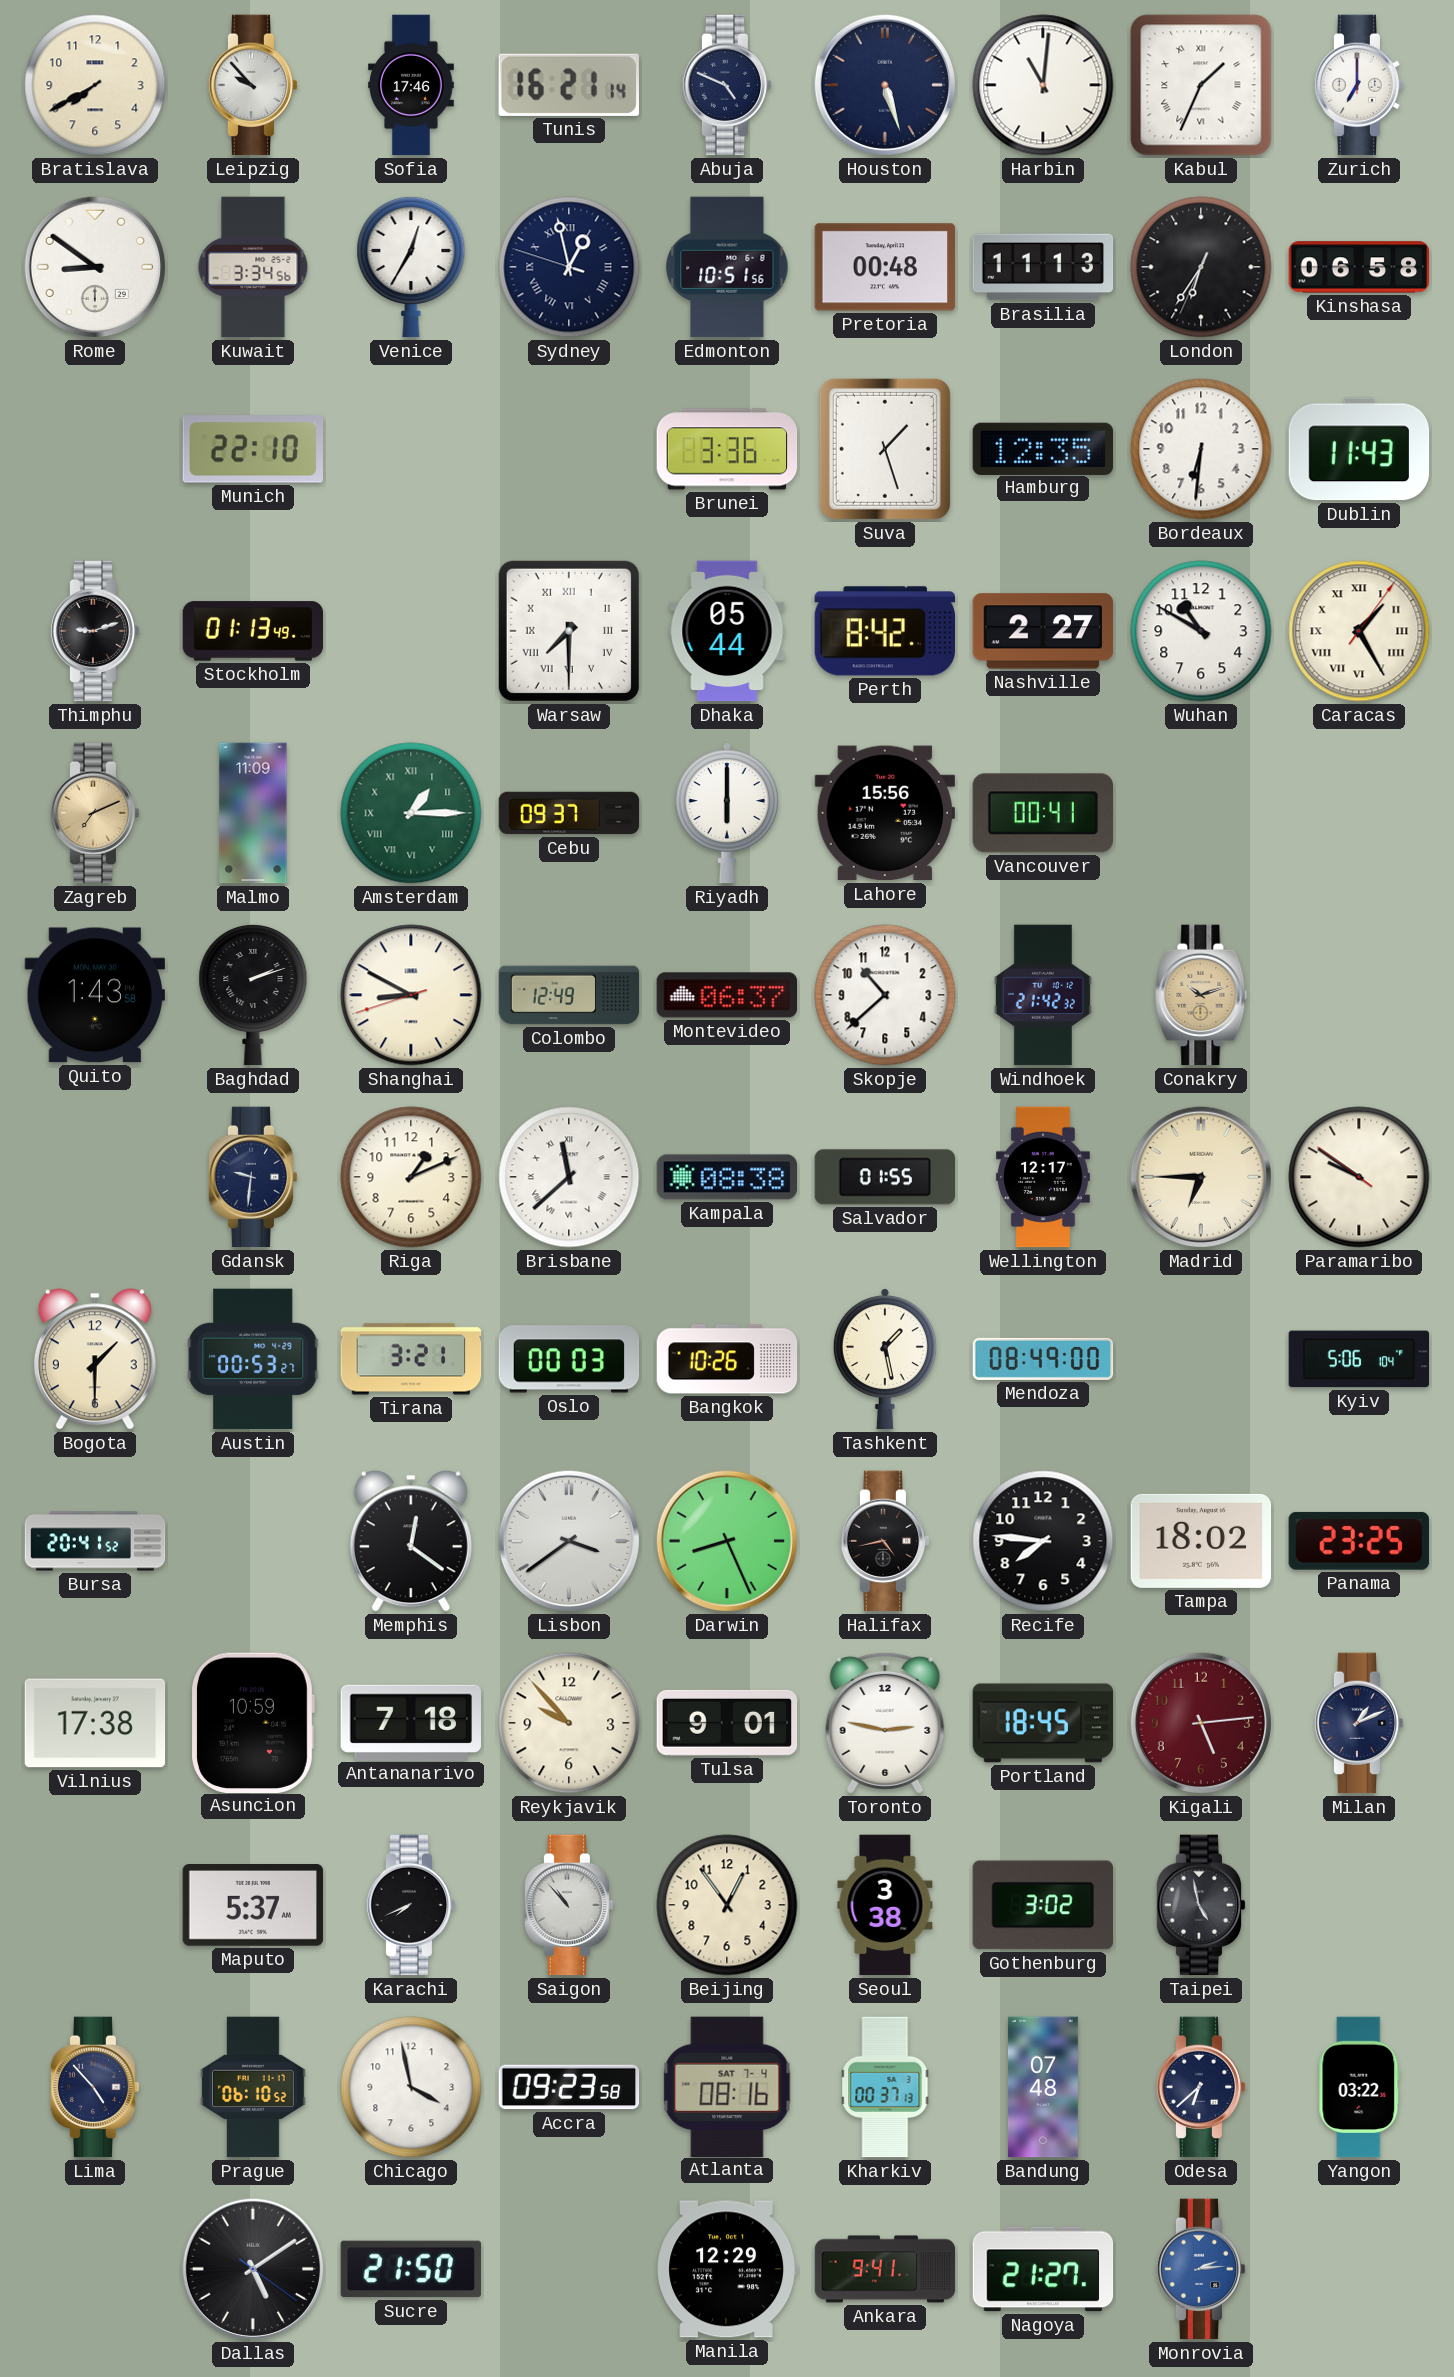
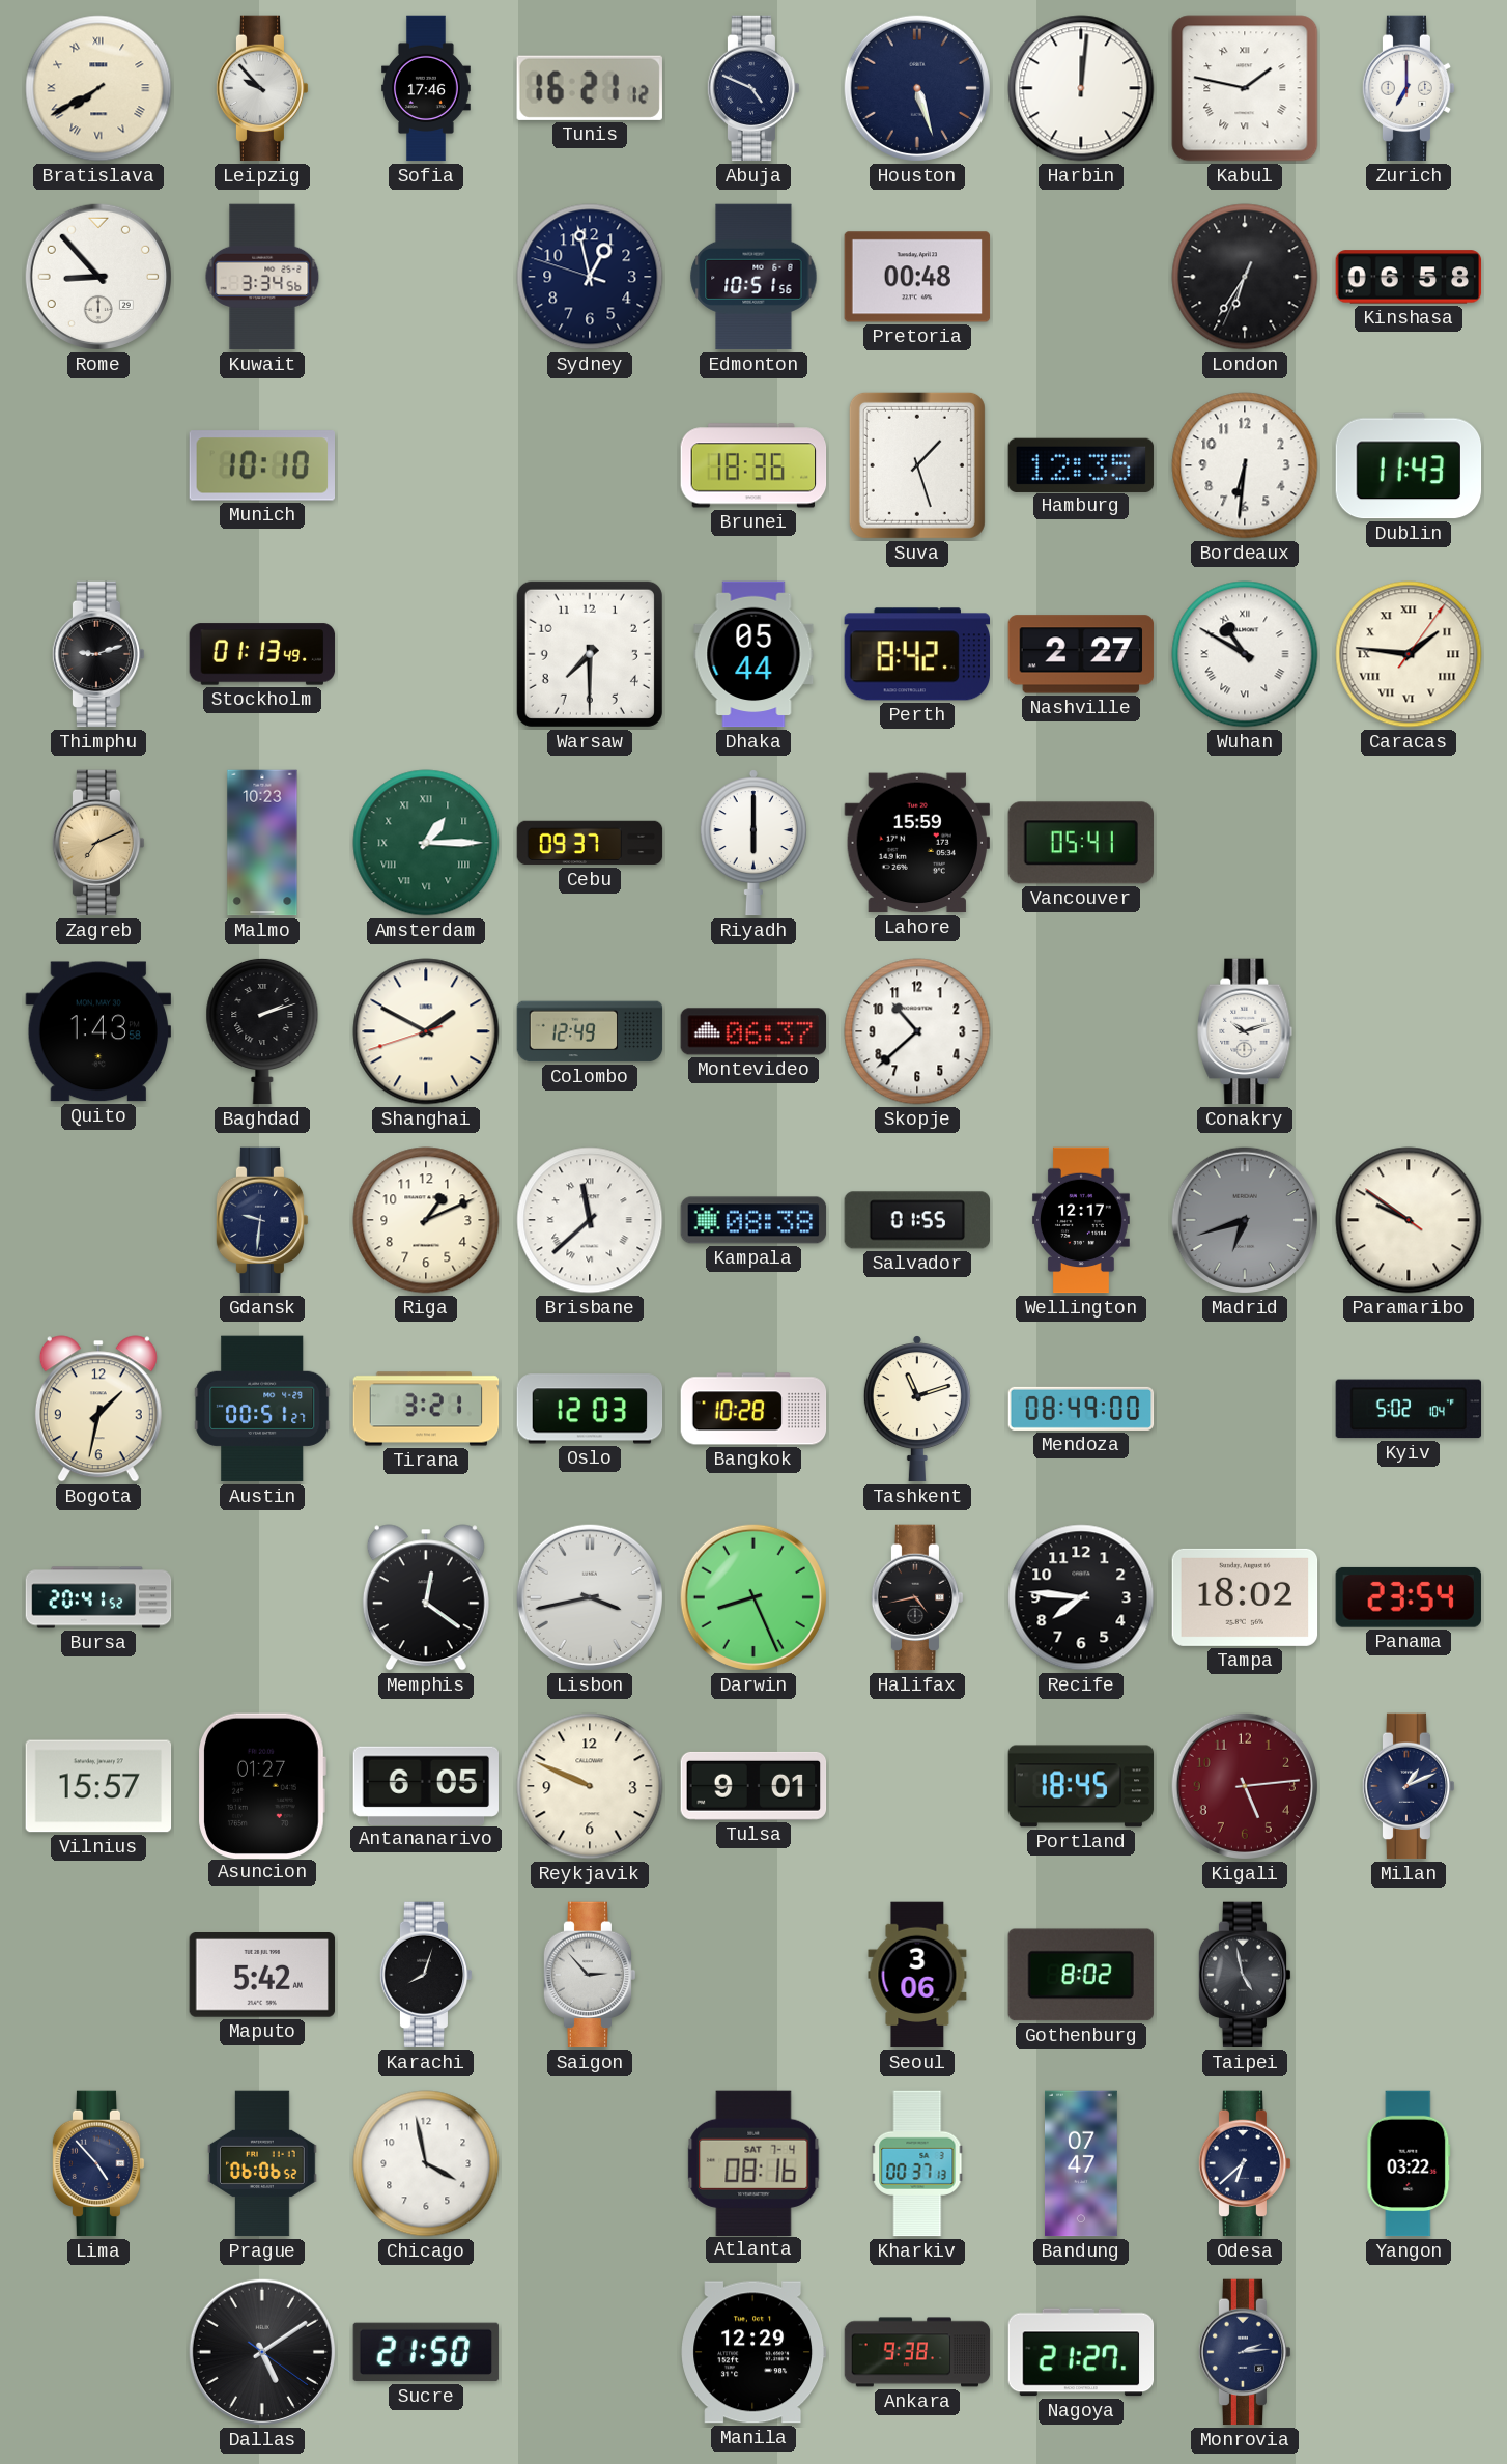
Bratislava numerals: Arabic -> Roman (98, 88)
Tunis: 16:21:14 -> 16:21:12 (590, 88)
Harbin: 11:01 -> 12:01 (1081, 88)
Kabul: 1:34 -> 1:47 (1245, 88)
Rome: 8:51 -> 8:53 (98, 277)
Venice: 12:35 -> none (411, 267)
Sydney numerals: Roman -> Arabic (590, 277)
Brasilia: 11:13 -> none (1043, 267)
Munich: 22:10 -> 10:10 (261, 465)
Brunei: 3:36 -> 18:36 (753, 465)
Warsaw numerals: Roman -> Arabic (590, 654)
Wuhan numerals: Arabic -> Roman (1245, 654)
Caracas: 1:25 -> 1:46 (1409, 654)
Malmo: 11:09 -> 10:23 (262, 843)
Lahore: 15:56 -> 15:59 (916, 843)
Vancouver: 00:41 -> 05:41 (1080, 843)
Shanghai: 8:49 -> 1:49 (426, 1031)
Windhoek: 21:42 -> none (1043, 995)
Conakry dial: champagne -> white (1245, 1031)
Madrid: 6:45 -> 6:42 (1245, 1220)
Madrid dial: cream -> grey (1245, 1220)
Bogota: 1:30 -> 1:32 (98, 1409)
Austin: 00:53 -> 00:51 (262, 1409)
Oslo: 00:03 -> 12:03 (590, 1409)
Bangkok: 10:26 -> 10:28 (753, 1409)
Tashkent: 1:28 -> 11:12 (917, 1409)
Kyiv: 5:06 -> 5:02 (1409, 1409)
Lisbon: 3:39 -> 3:43 (590, 1597)
Panama: 23:25 -> 23:54 (1409, 1597)
Vilnius: 17:38 -> 15:57 (98, 1786)
Asuncion: 10:59 -> 01:27 (262, 1785)
Antananarivo: 7:18 -> 6:05 (425, 1785)
Reykjavik: 9:53 -> 9:49 (590, 1786)
Toronto: 2:47 -> none (885, 1723)
Maputo: 5:37 -> 5:42 (262, 1976)
Karachi: 7:41 -> 8:03 (426, 1975)
Saigon: 10:53 -> 2:53 (590, 1975)
Beijing: 12:54 -> none (727, 1905)
Seoul: 3:38 -> 3:06 (917, 1975)
Gothenburg: 3:02 -> 8:02 (1081, 1975)
Prague: 06:10 -> 06:06 (262, 2163)
Accra: 09:23 -> none (569, 2087)
Bandung: 07:48 -> 07:47 (1081, 2163)
Ankara: 9:41 -> 9:38 (917, 2352)
Monrovia dial: blue -> navy (1245, 2352)
